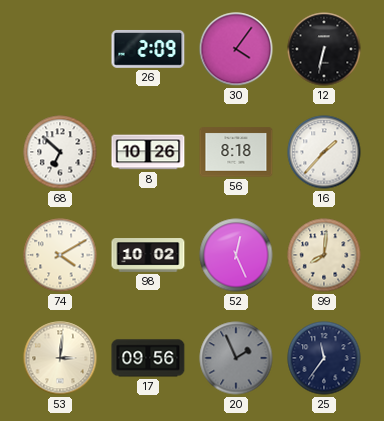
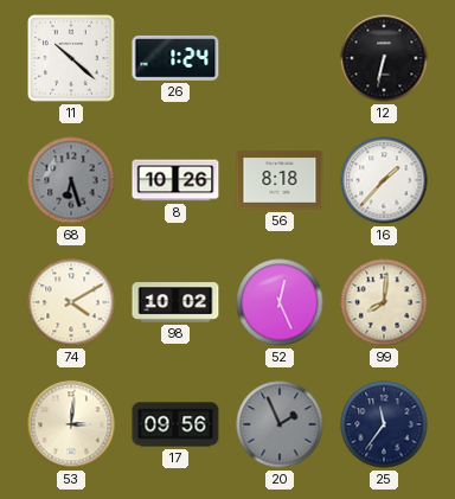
11: none -> 10:22 (71, 58)
26: 2:09 -> 1:24 (175, 58)
30: 4:06 -> none (236, 49)
68: 6:52 -> 6:27 (71, 180)
68 dial: white -> grey (71, 180)
